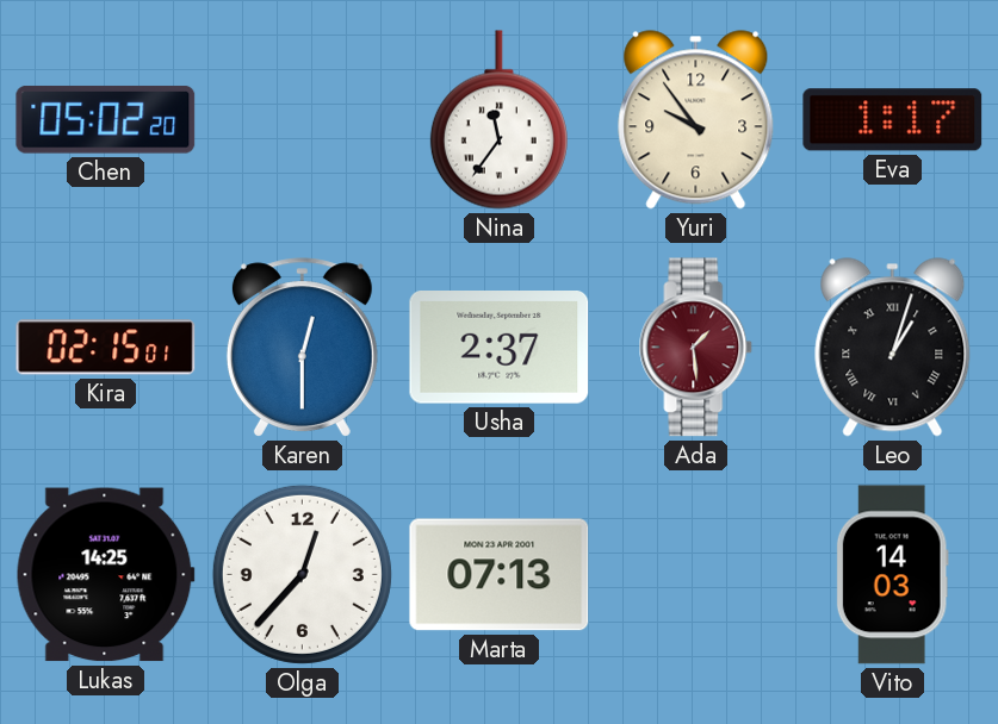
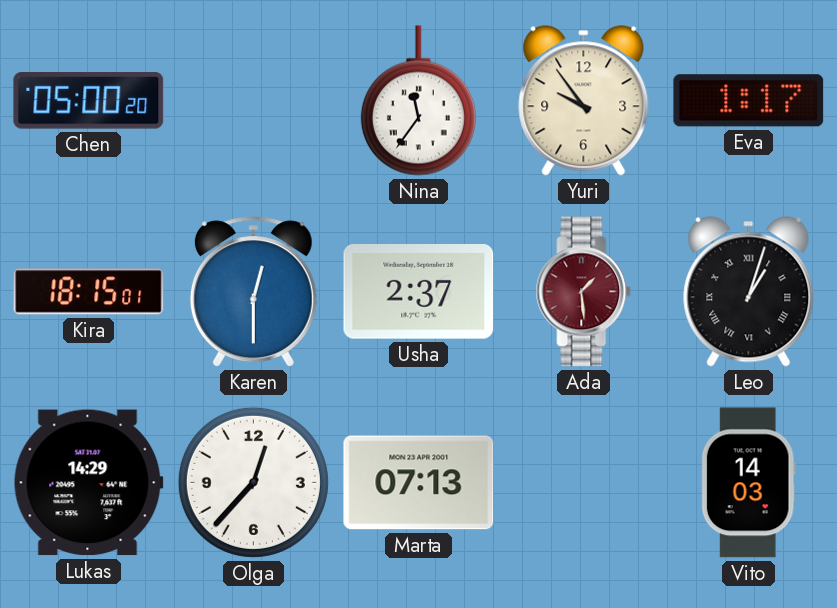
Chen: 05:02 -> 05:00 (89, 101)
Kira: 02:15 -> 18:15 (89, 292)
Lukas: 14:25 -> 14:29 (88, 483)
